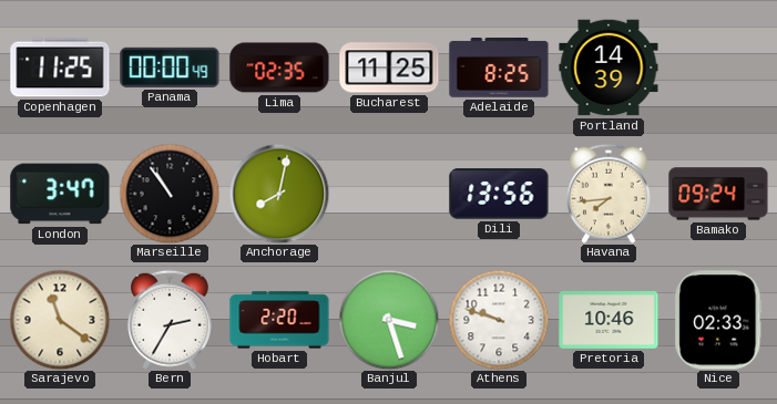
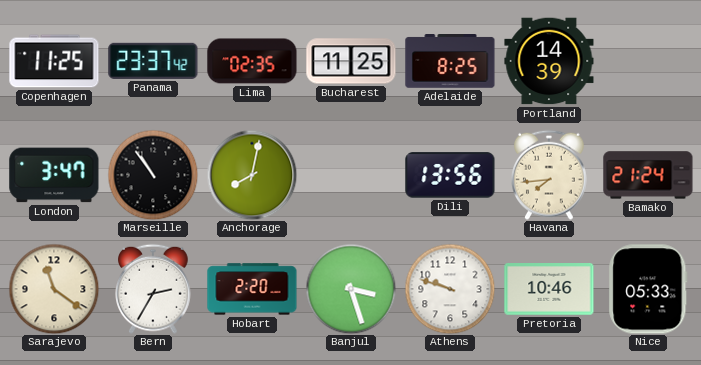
Panama: 00:00 -> 23:37 (153, 61)
Bamako: 09:24 -> 21:24 (648, 175)
Nice: 02:33 -> 05:33 (648, 289)
